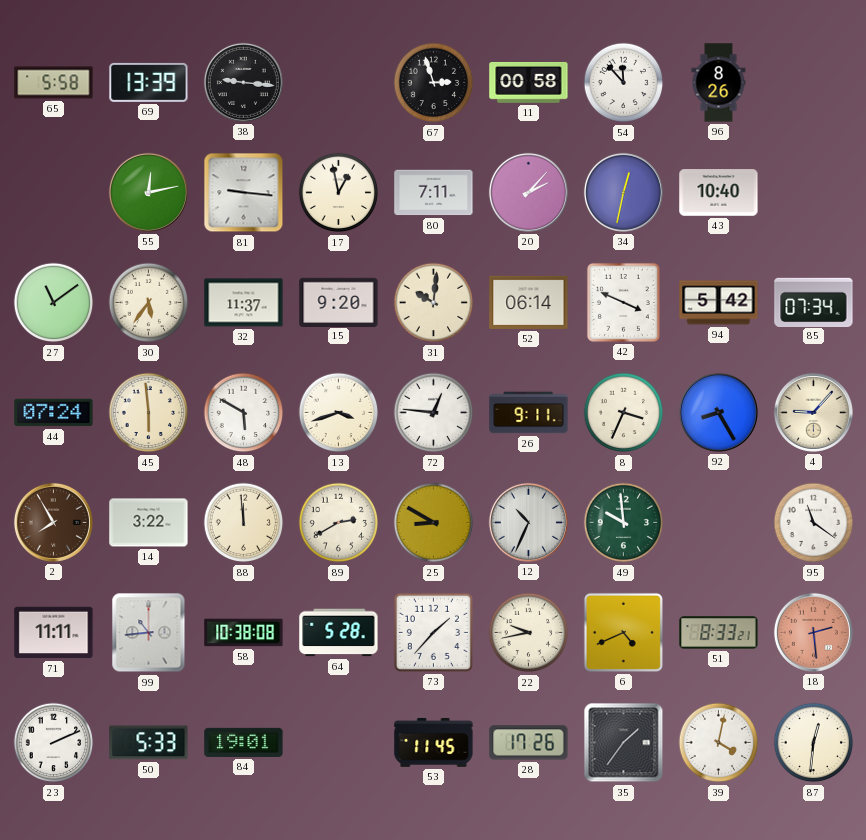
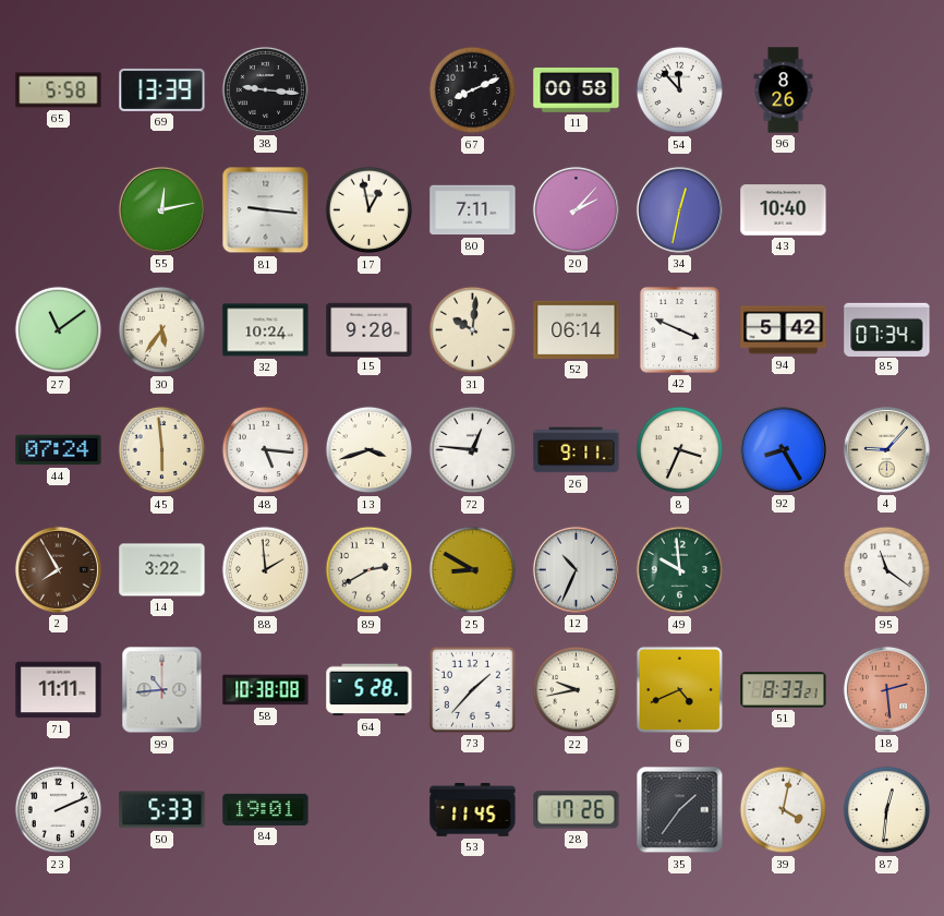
67: 2:57 -> 8:11 (473, 91)
32: 11:37 -> 10:24 (266, 330)
48: 5:50 -> 5:16 (266, 450)
88: 11:59 -> 1:59 (266, 570)
